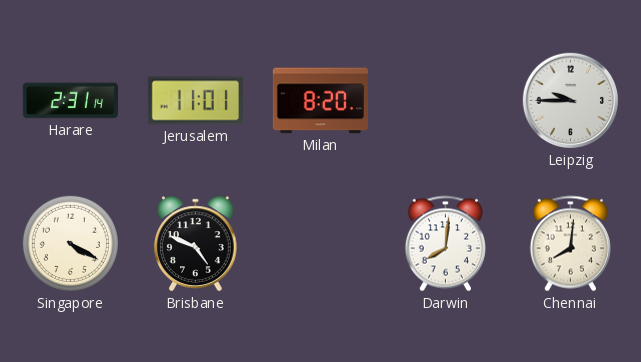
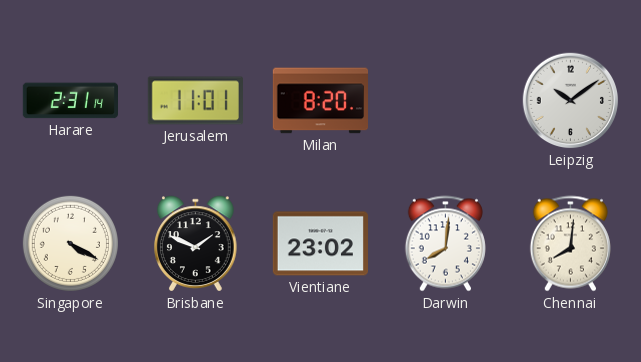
Leipzig: 9:45 -> 10:09 (571, 101)
Brisbane: 4:49 -> 1:49 (196, 244)
Vientiane: none -> 23:02 (320, 244)
